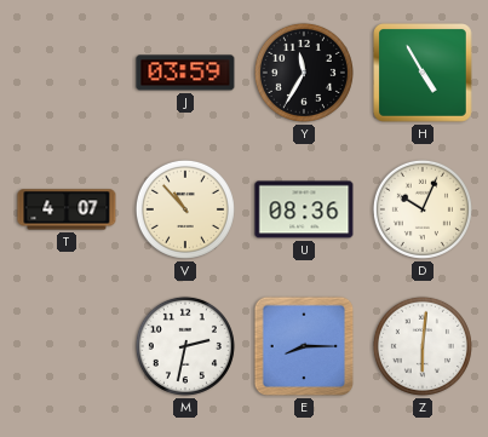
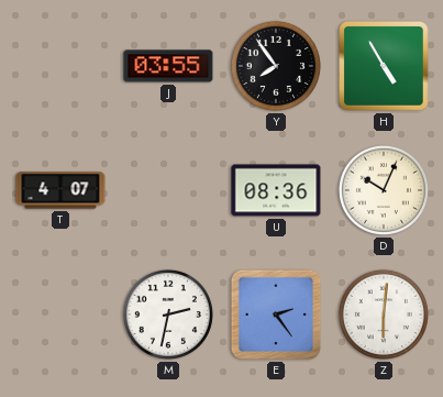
J: 03:59 -> 03:55 (168, 66)
Y: 11:35 -> 7:54 (276, 66)
V: 10:53 -> none (185, 209)
E: 8:15 -> 2:24 (276, 315)
